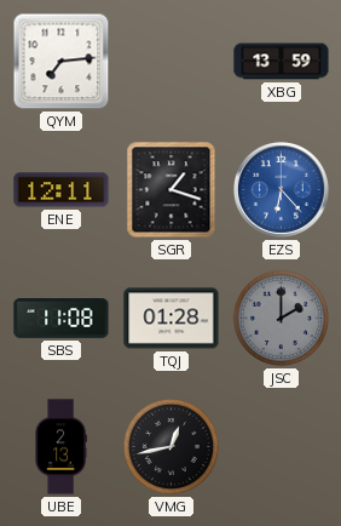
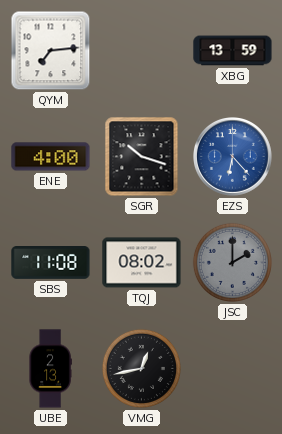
ENE: 12:11 -> 4:00 (51, 157)
SGR: 1:18 -> 10:18 (142, 157)
TQJ: 01:28 -> 08:02 (142, 263)
